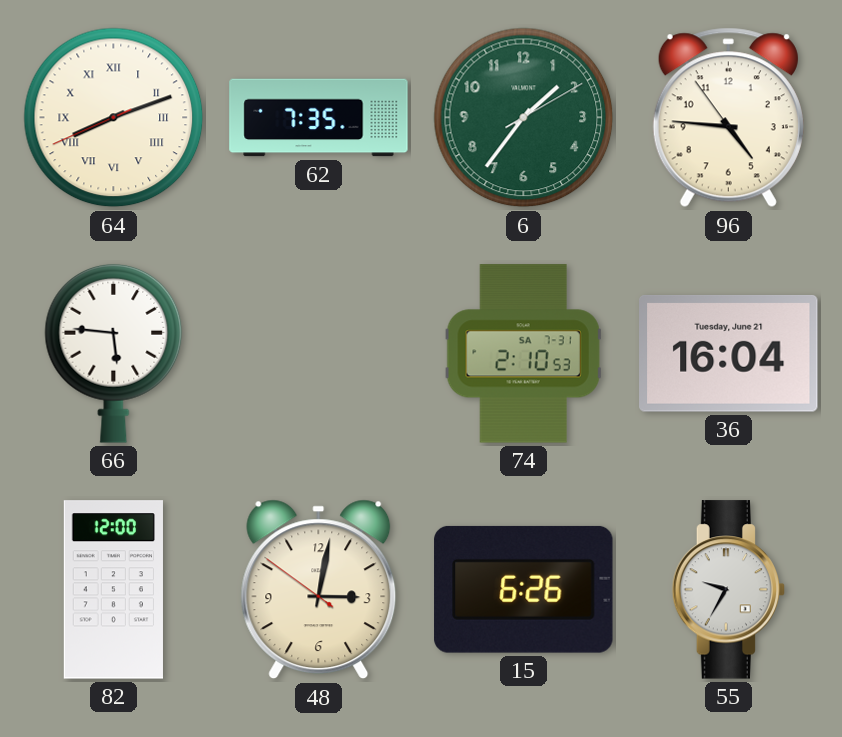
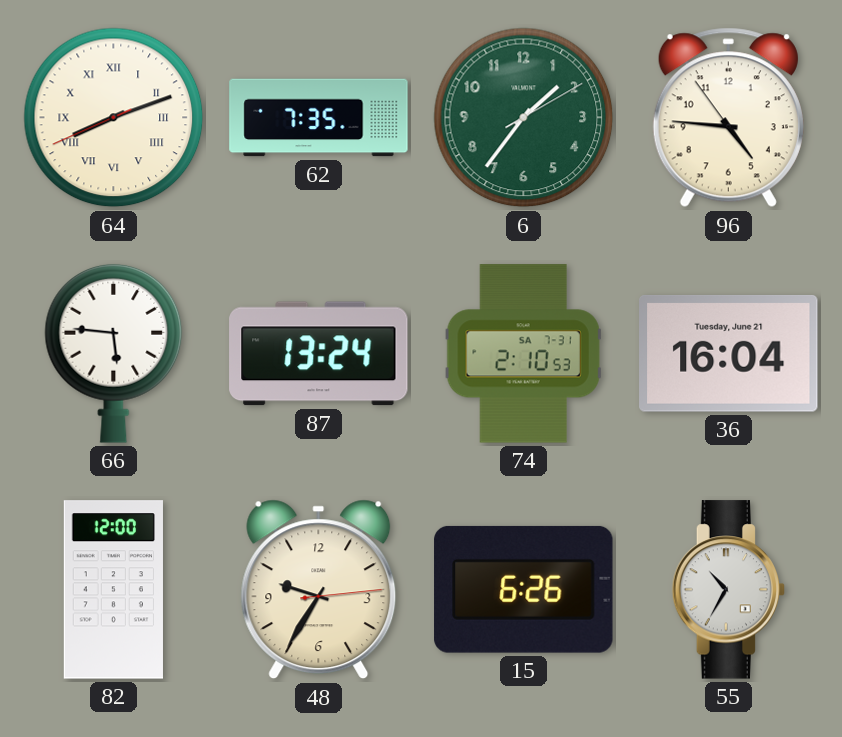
87: none -> 13:24 (319, 354)
48: 3:01 -> 9:35 (319, 590)
55: 9:35 -> 10:35 (729, 590)
